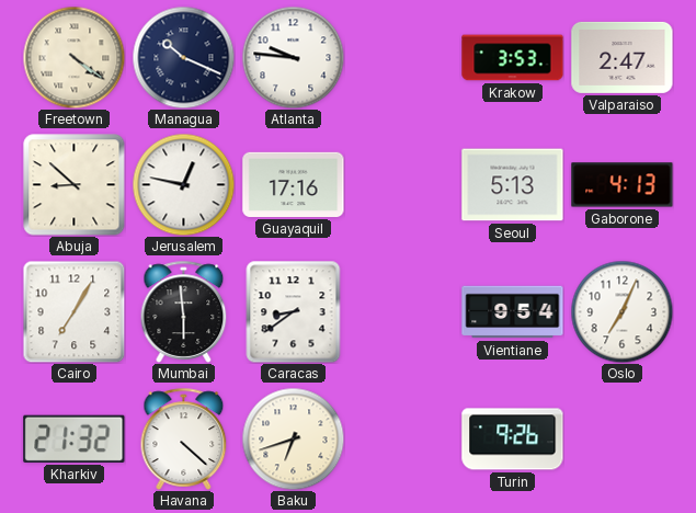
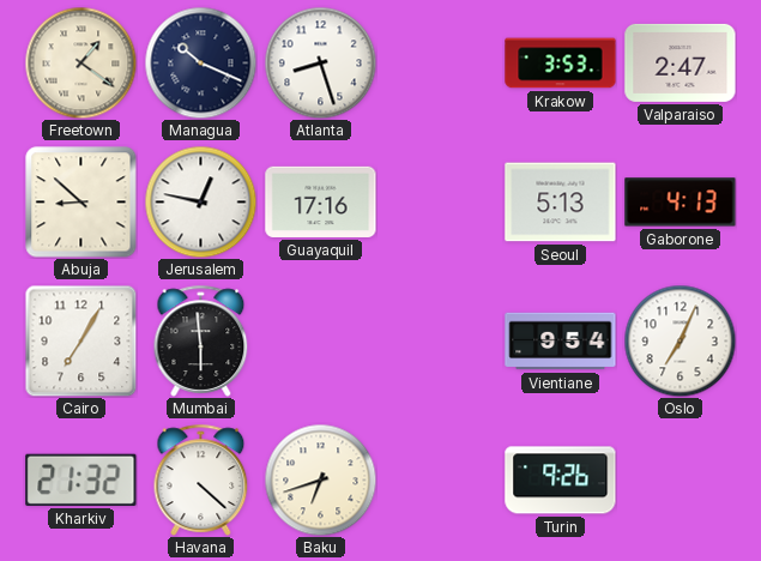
Freetown: 4:21 -> 1:21 (80, 62)
Atlanta: 9:46 -> 8:27 (320, 62)
Caracas: 8:39 -> none (294, 311)
